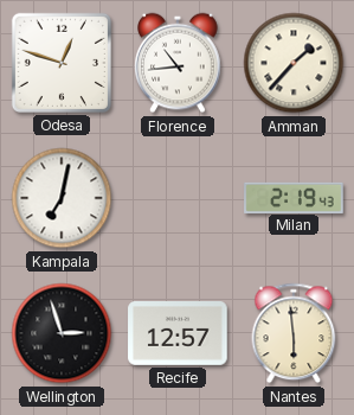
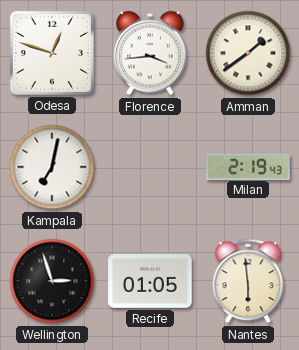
Florence: 10:44 -> 3:44 (150, 53)
Amman: 1:37 -> 1:39 (248, 53)
Recife: 12:57 -> 01:05 (150, 282)
